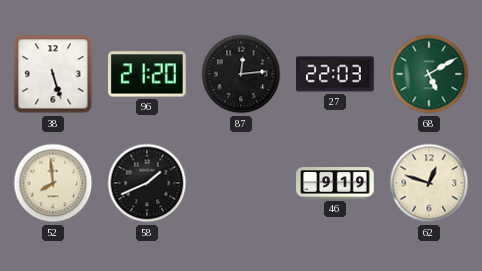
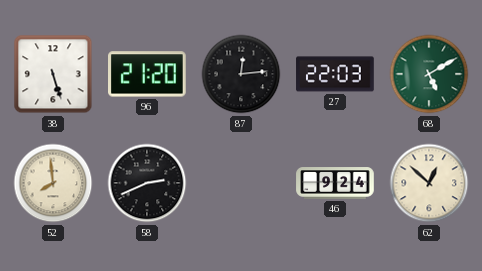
58: 1:41 -> 2:41 (147, 183)
46: 9:19 -> 9:24 (335, 183)
62: 12:48 -> 12:52 (429, 183)
